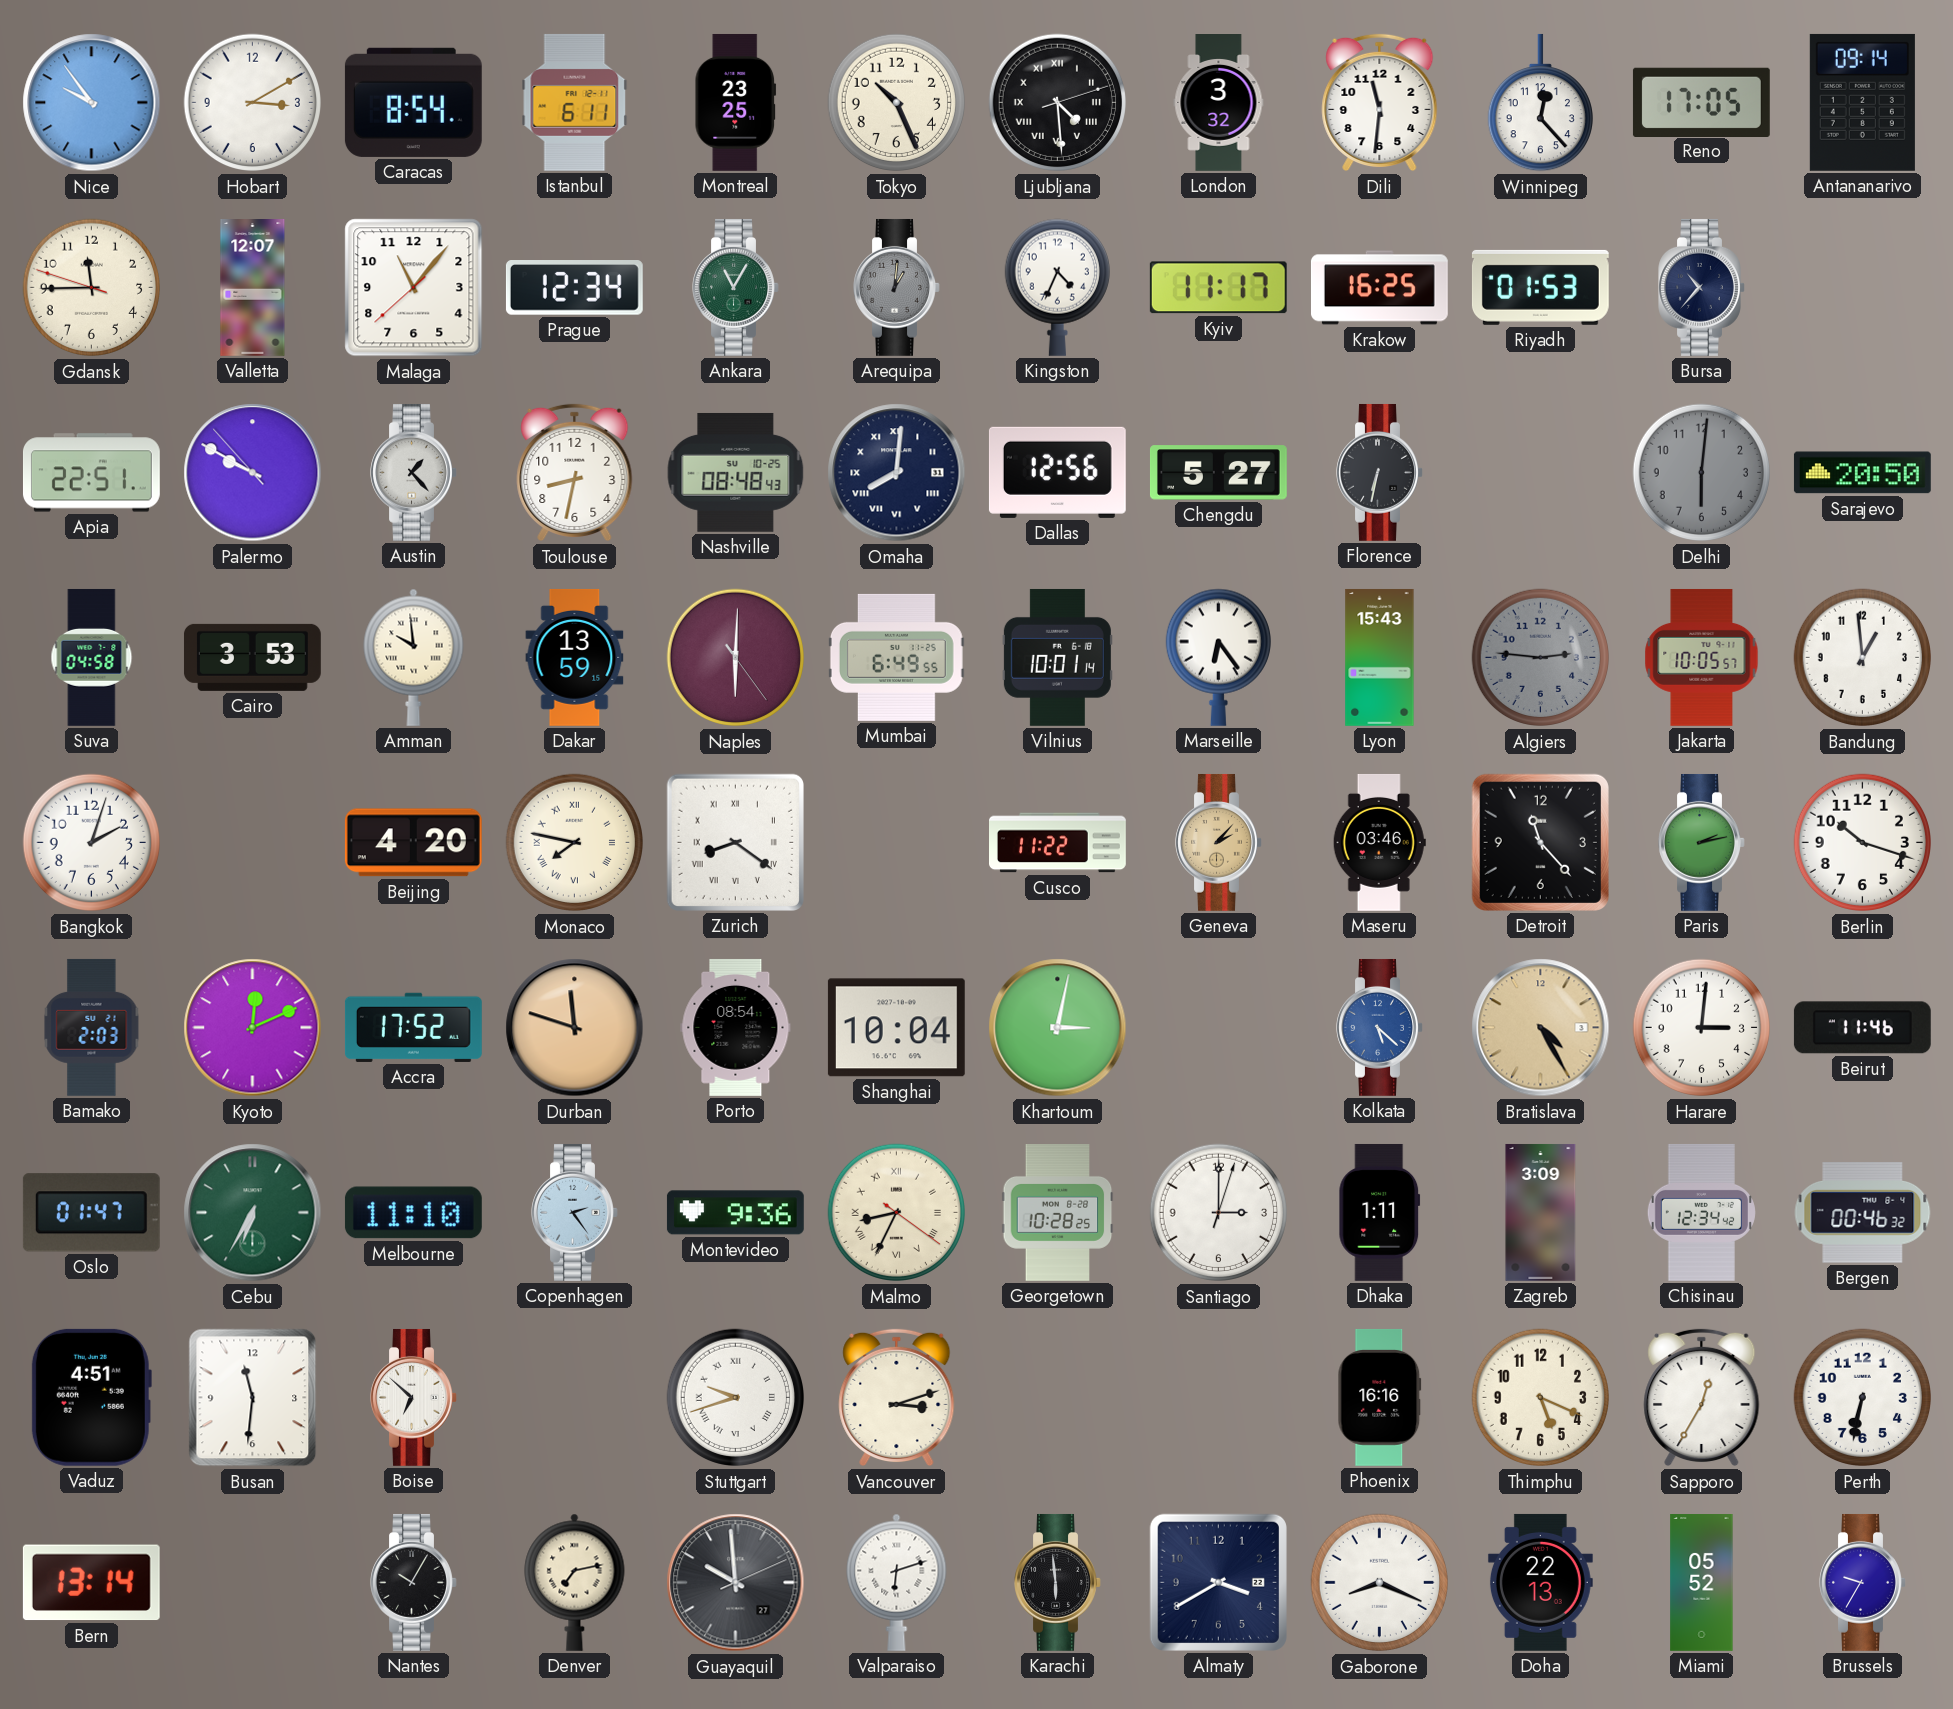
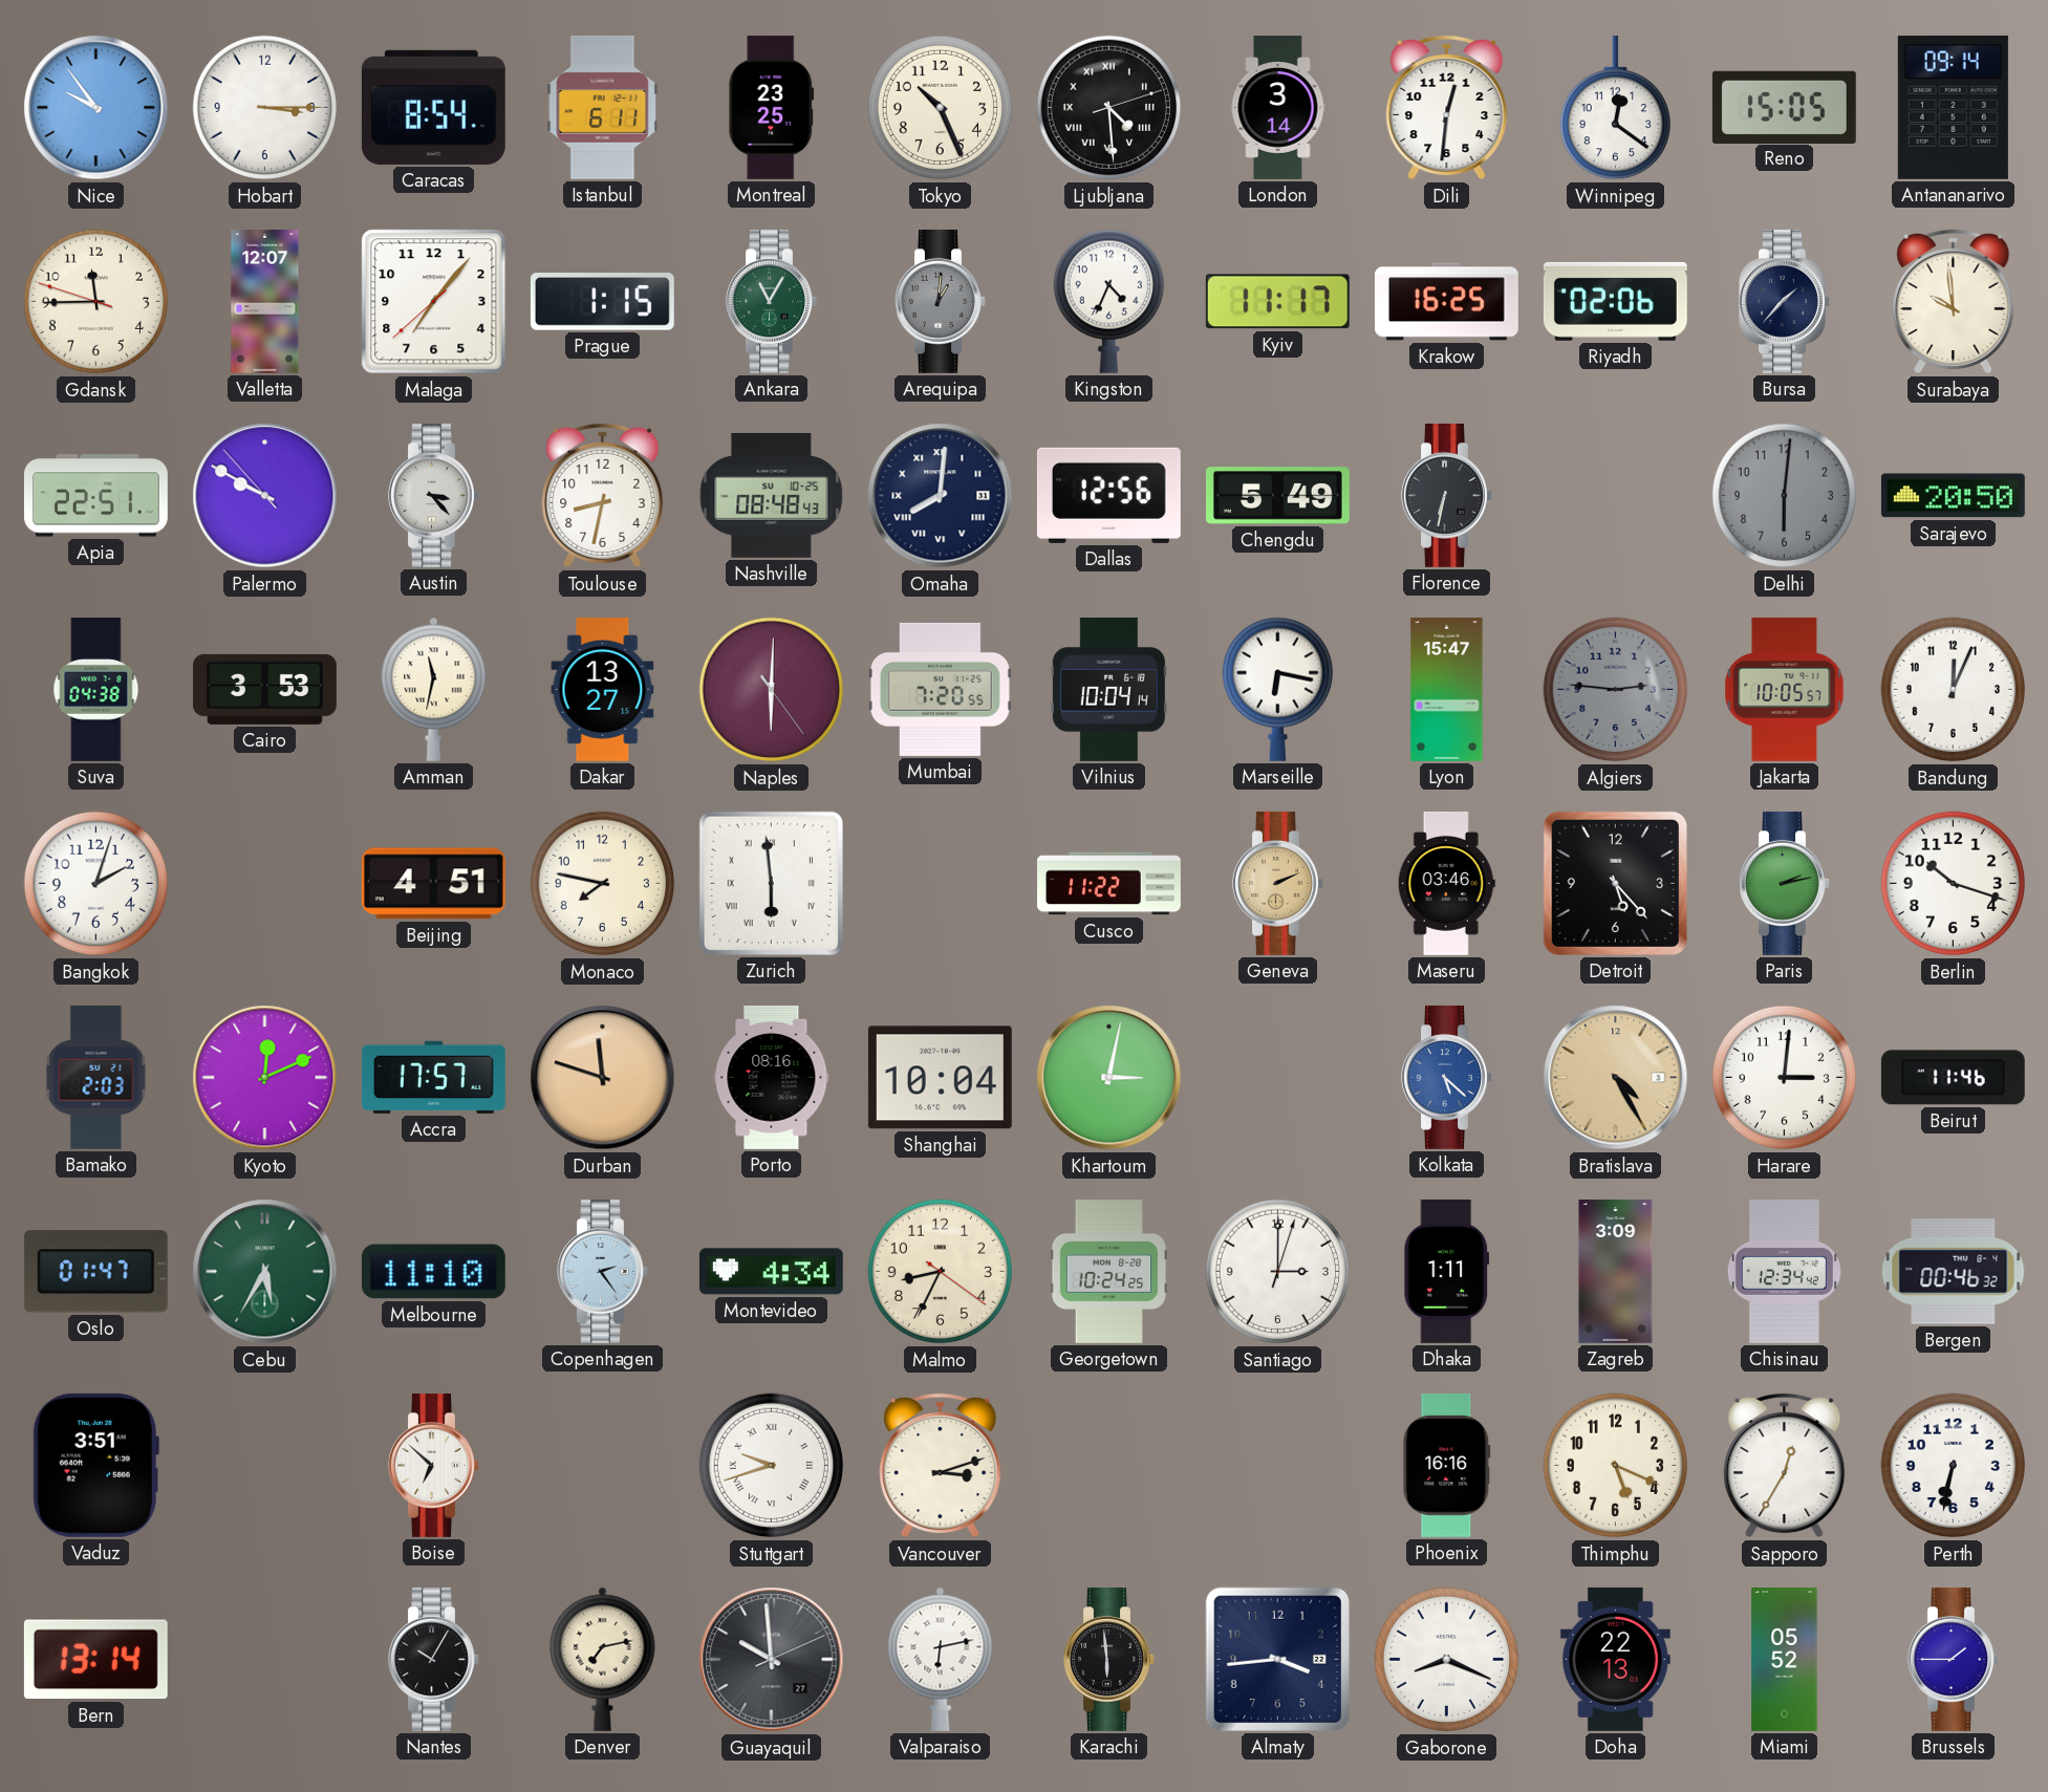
Hobart: 3:10 -> 3:15 (264, 108)
London: 3:32 -> 3:14 (1278, 108)
Dili: 11:31 -> 12:31 (1447, 108)
Winnipeg: 12:23 -> 12:21 (1615, 108)
Reno: 17:05 -> 15:05 (1784, 107)
Malaga: 11:06 -> 7:06 (434, 302)
Prague: 12:34 -> 1:15 (602, 302)
Riyadh: 01:53 -> 02:06 (1615, 301)
Bursa: 10:37 -> 1:37 (1785, 301)
Surabaya: none -> 9:59 (1954, 302)
Austin: 1:23 -> 3:23 (434, 495)
Chengdu: 5:27 -> 5:49 (1277, 496)
Suva: 04:58 -> 04:38 (96, 689)
Amman: 9:59 -> 11:32 (434, 689)
Dakar: 13:59 -> 13:27 (603, 689)
Mumbai: 6:49 -> 7:20 (940, 689)
Vilnius: 10:01 -> 10:04 (1108, 689)
Marseille: 6:24 -> 6:17 (1277, 689)
Lyon: 15:43 -> 15:47 (1447, 689)
Bandung: 12:59 -> 12:04 (1953, 690)
Beijing: 4:20 -> 4:51 (433, 884)
Monaco numerals: Roman -> Arabic (602, 884)
Zurich: 8:21 -> 5:59 (771, 883)
Geneva: 2:07 -> 2:11 (1278, 883)
Detroit: 11:23 -> 5:23 (1615, 883)
Accra: 17:52 -> 17:57 (433, 1077)
Porto: 08:54 -> 08:16 (772, 1077)
Cebu: 6:35 -> 5:35 (265, 1272)
Montevideo: 9:36 -> 4:34 (771, 1272)
Malmo numerals: Roman -> Arabic (940, 1272)
Georgetown: 10:28 -> 10:24 (1109, 1272)
Vaduz: 4:51 -> 3:51 (95, 1465)
Busan: 11:31 -> none (253, 1398)
Valparaiso: 6:12 -> 6:13 (941, 1659)
Almaty: 3:40 -> 3:44 (1277, 1659)
Brussels: 9:35 -> 1:45 (1954, 1659)
